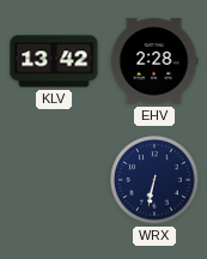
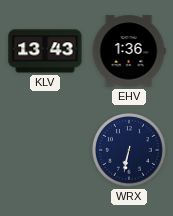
KLV: 13:42 -> 13:43 (45, 51)
EHV: 2:28 -> 1:36 (129, 51)
